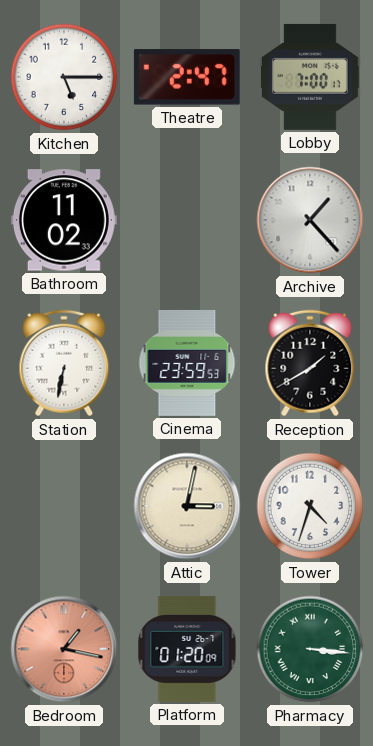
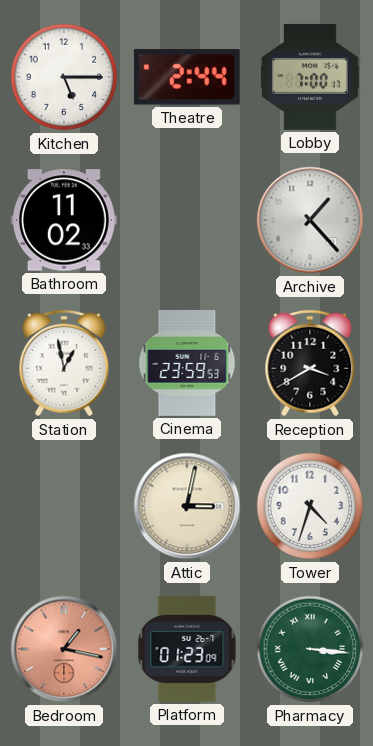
Theatre: 2:47 -> 2:44 (187, 77)
Station: 6:32 -> 12:58 (64, 363)
Reception: 1:40 -> 3:40 (310, 363)
Platform: 01:20 -> 01:23 (187, 649)
